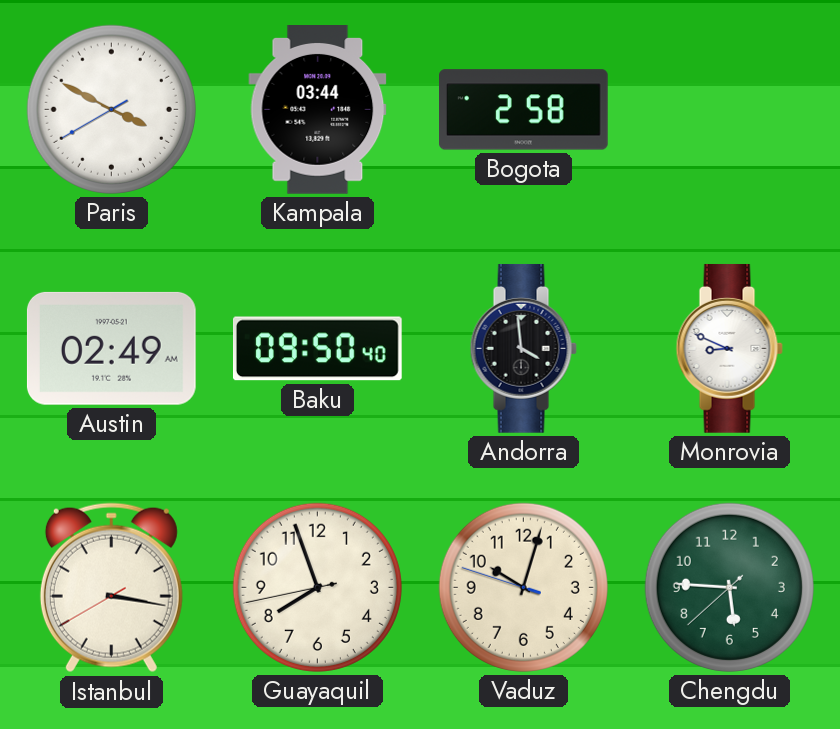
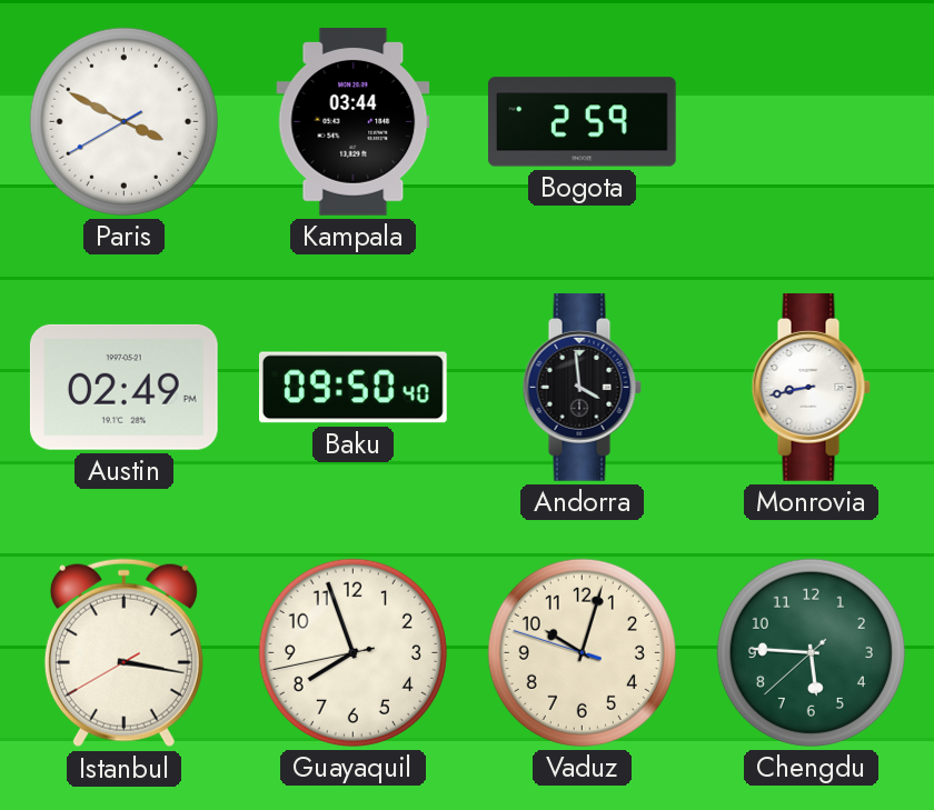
Bogota: 2:58 -> 2:59 (583, 122)
Austin: 02:49 AM -> 02:49 PM (123, 387)
Monrovia: 8:49 -> 8:43 (811, 388)
